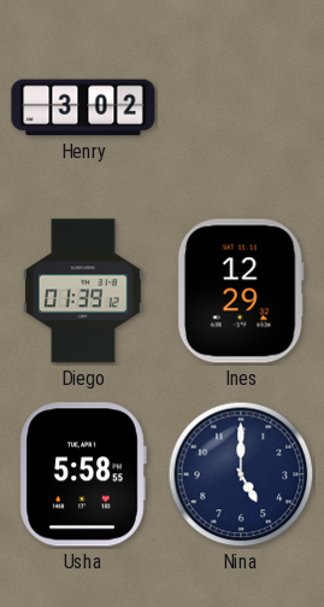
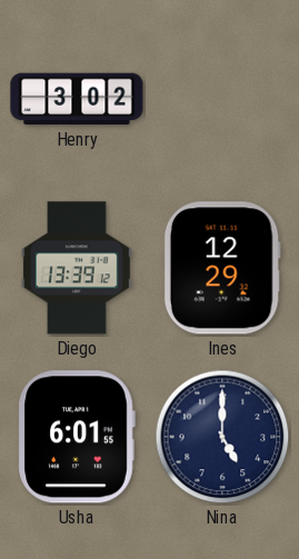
Diego: 01:39 -> 13:39 (77, 268)
Usha: 5:58 -> 6:01 (77, 437)
